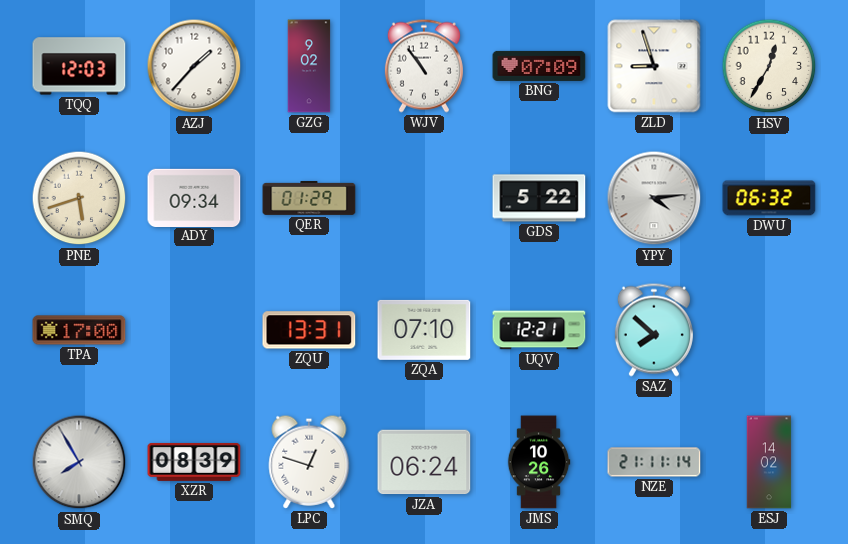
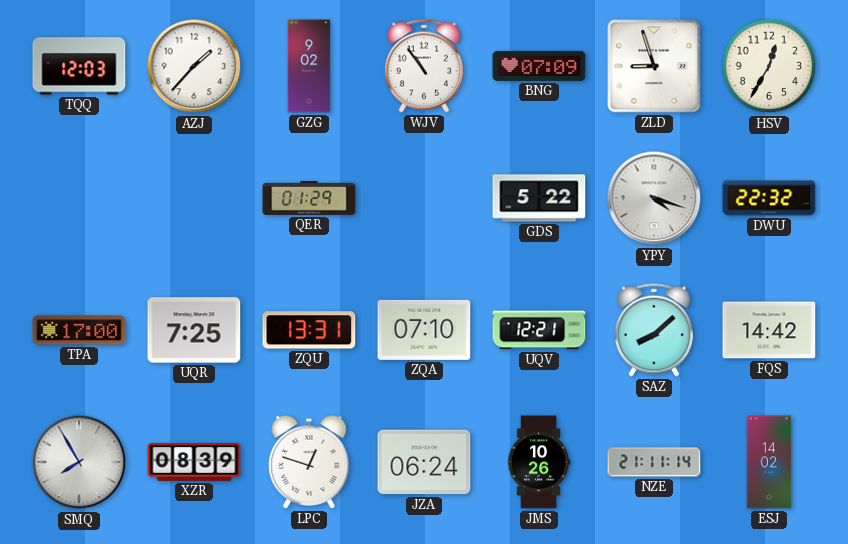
PNE: 5:42 -> none (79, 198)
ADY: 09:34 -> none (194, 197)
YPY: 4:14 -> 4:18 (654, 198)
DWU: 06:32 -> 22:32 (769, 198)
UQR: none -> 7:25 (194, 330)
SAZ: 7:52 -> 8:08 (654, 330)
FQS: none -> 14:42 (769, 330)
